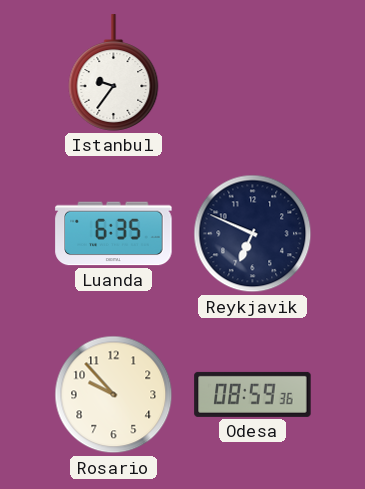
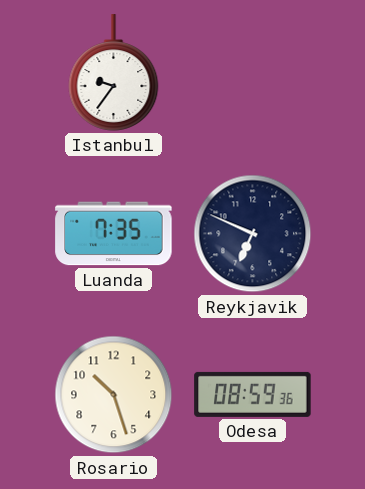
Luanda: 6:35 -> 7:35 (114, 234)
Rosario: 9:53 -> 10:27 (114, 395)
